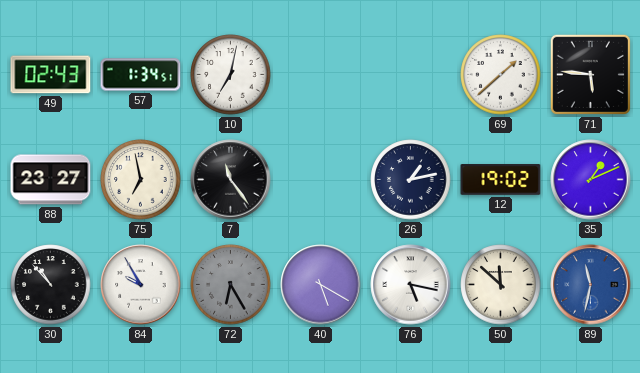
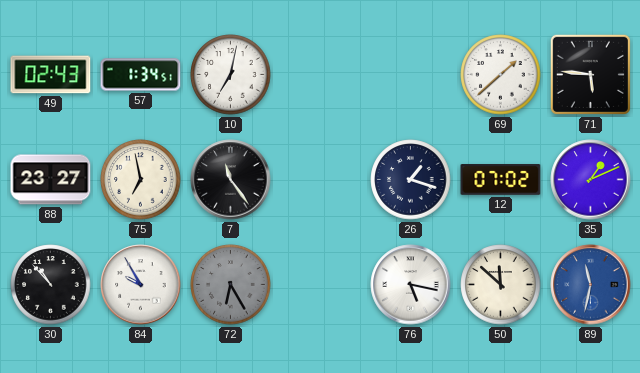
26: 1:13 -> 1:18 (411, 180)
12: 19:02 -> 07:02 (501, 180)
40: 5:20 -> none (321, 285)
